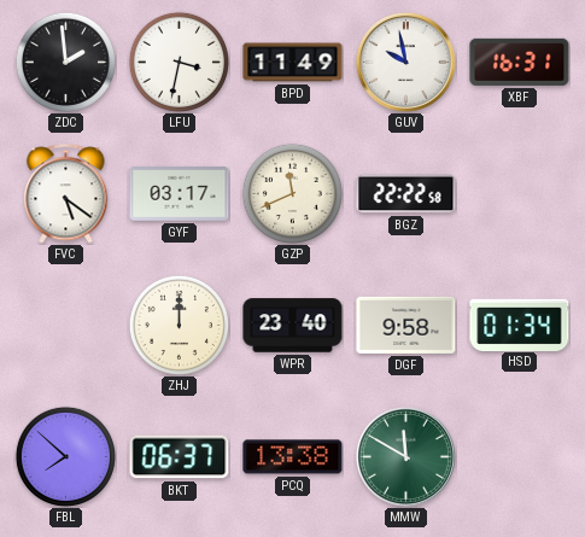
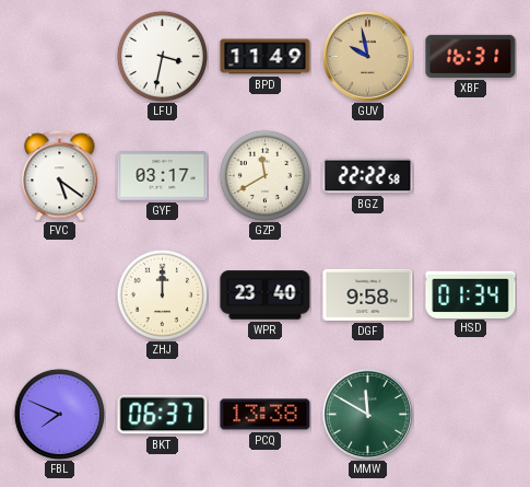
ZDC: 1:59 -> none (65, 62)
GUV dial: white -> champagne (367, 56)
GZP: 11:41 -> 11:40 (264, 175)
FBL: 7:52 -> 7:49 (59, 414)
